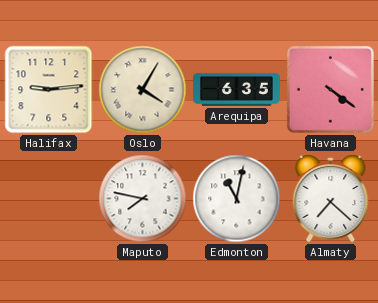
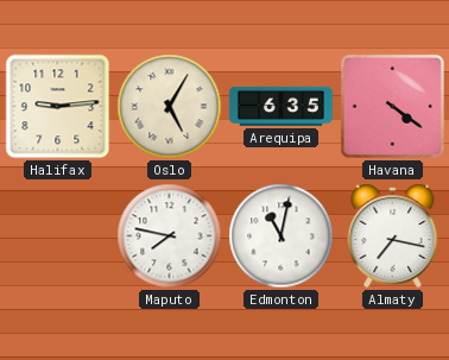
Oslo: 4:05 -> 5:05 (170, 107)
Almaty: 7:22 -> 7:17 (393, 235)
